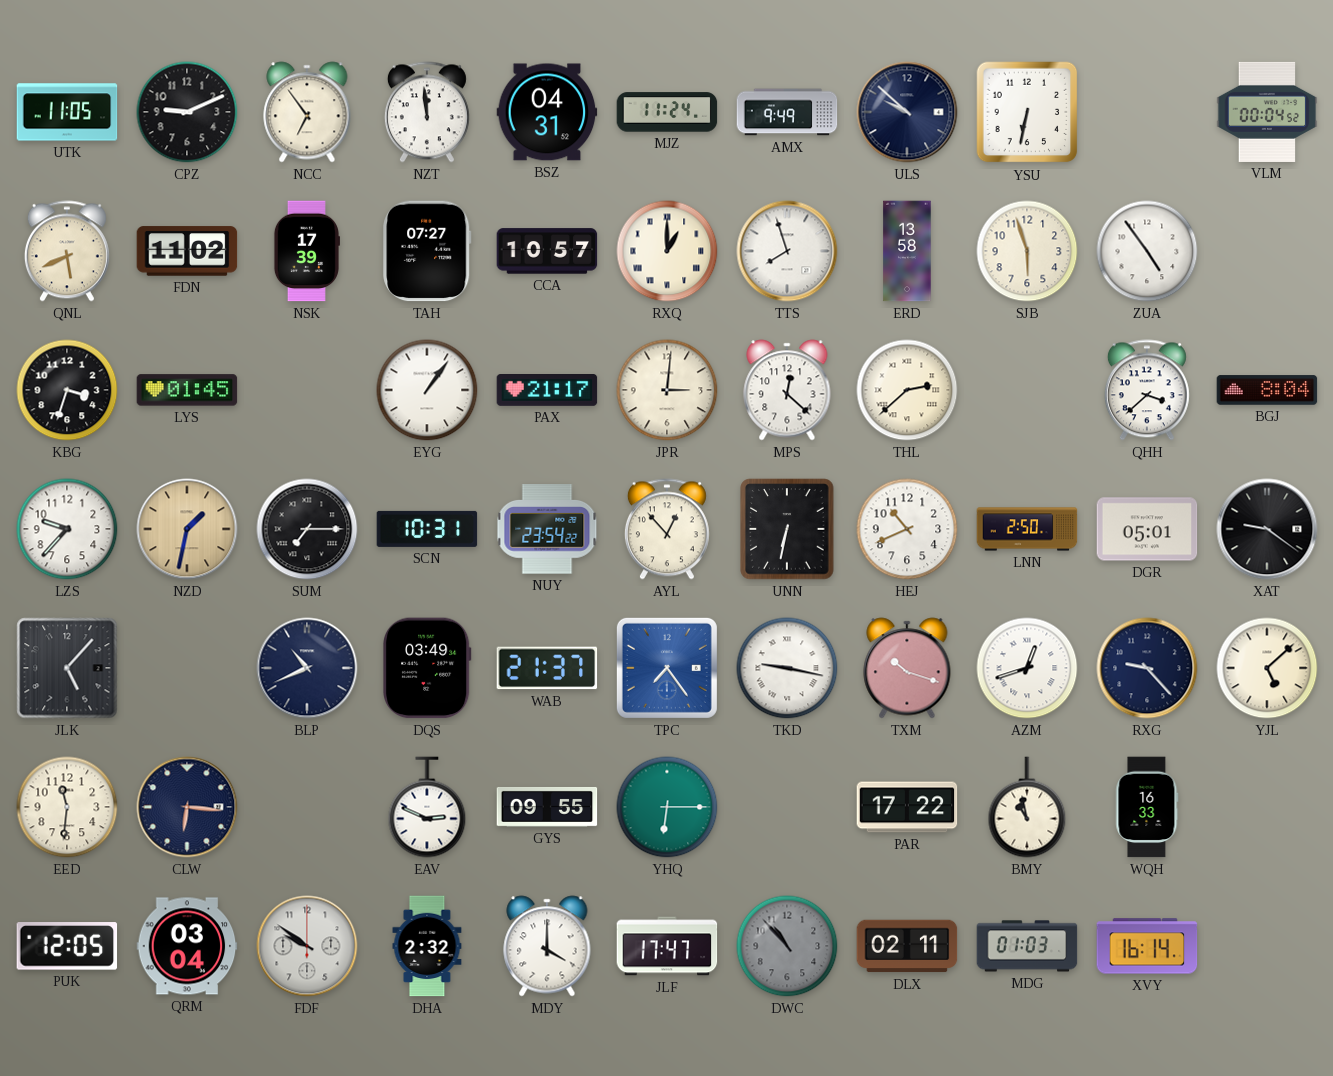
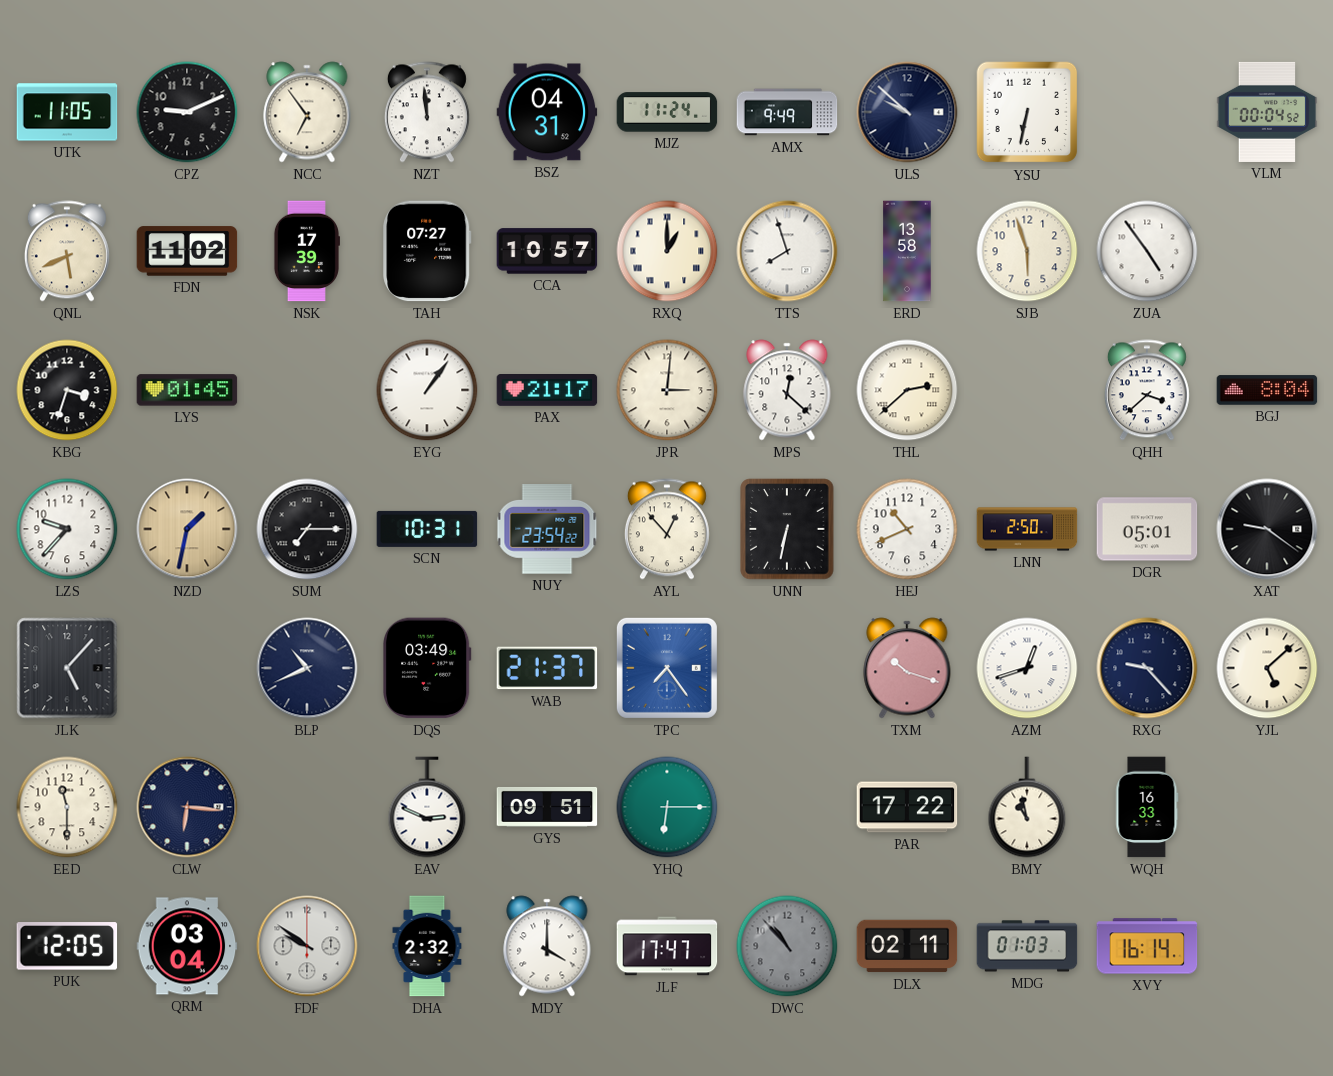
TKD: 9:17 -> none (787, 668)
EED: 11:31 -> 11:30 (67, 807)
GYS: 09:55 -> 09:51 (547, 807)
